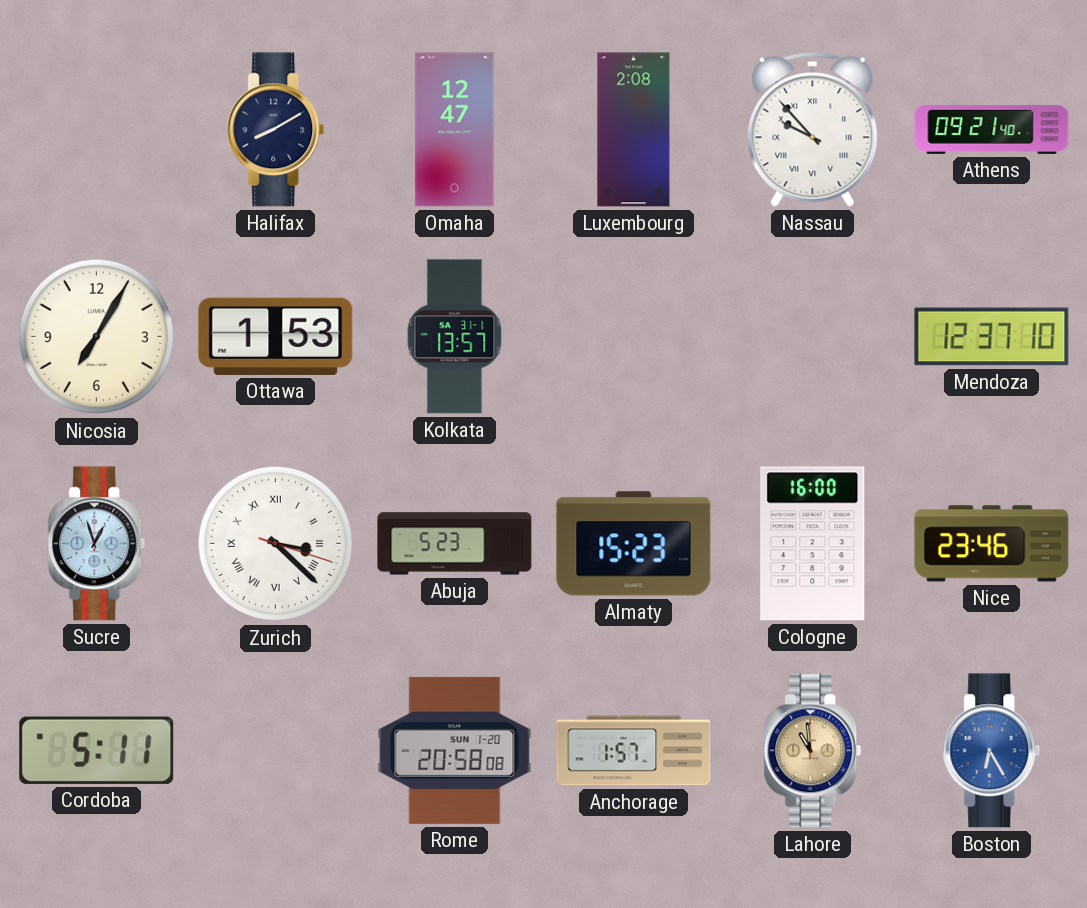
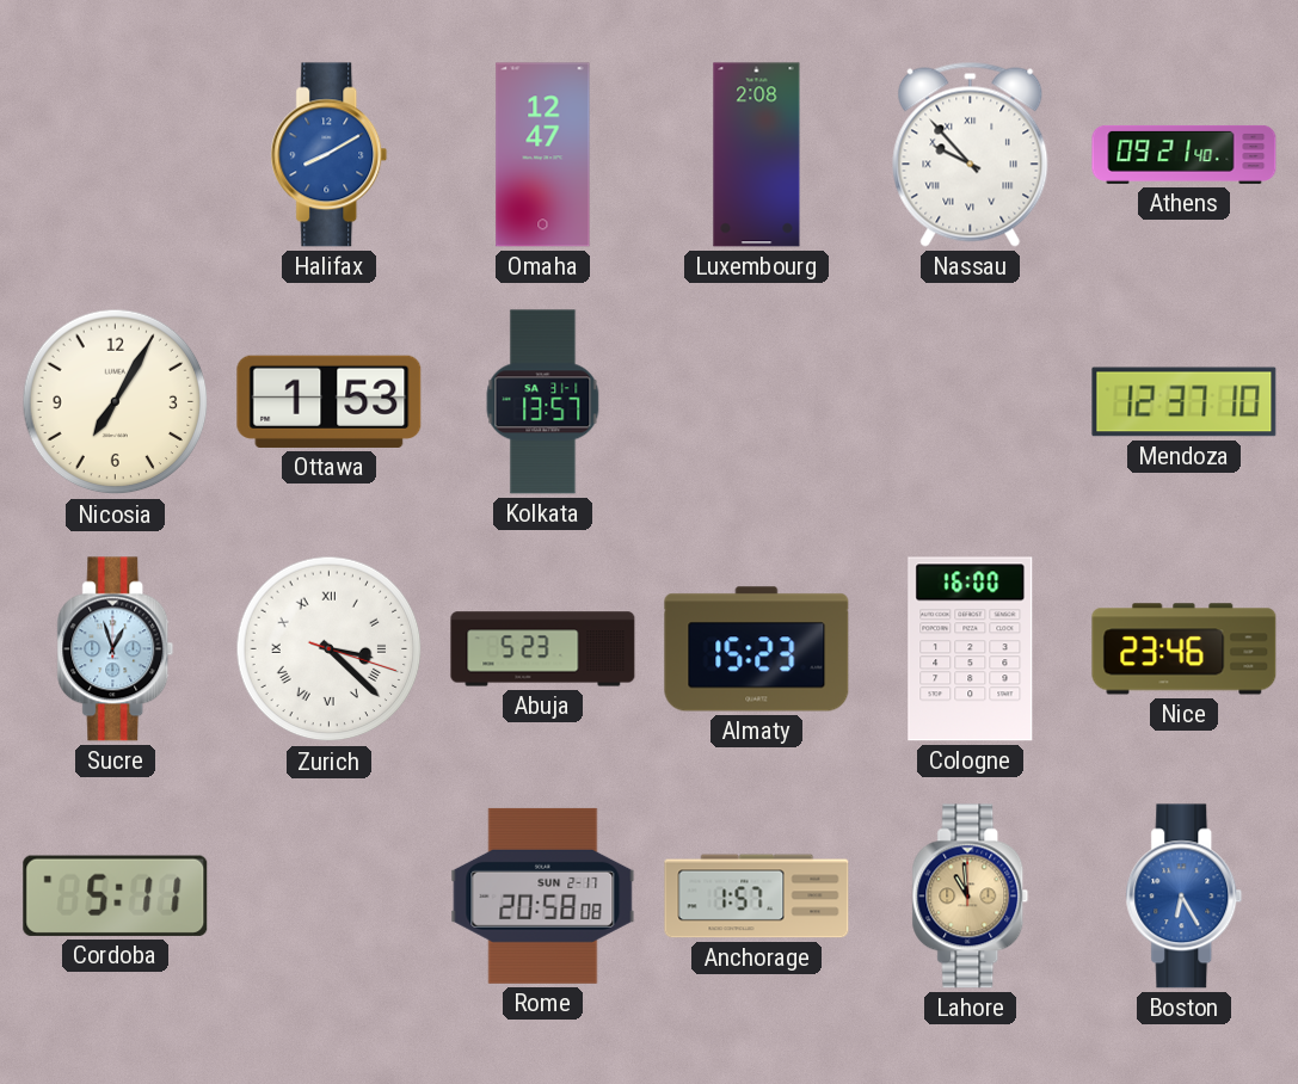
Halifax dial: navy -> blue (330, 155)
Rome date: SUN 1-20 -> SUN 2-17 (543, 895)
